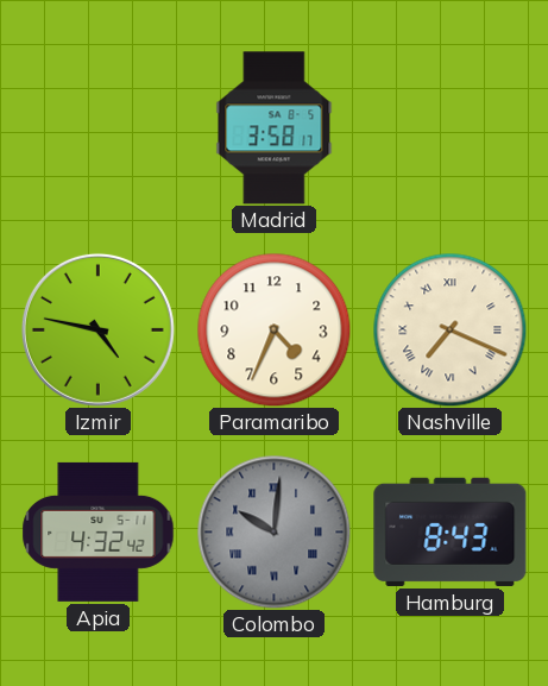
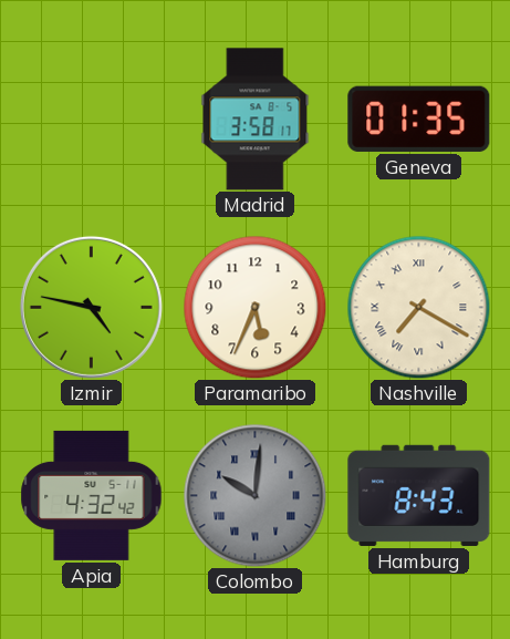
Geneva: none -> 01:35 (419, 118)
Paramaribo: 4:34 -> 5:34 (254, 307)
Nashville: 7:19 -> 7:20 (418, 307)
